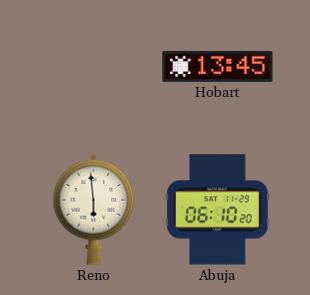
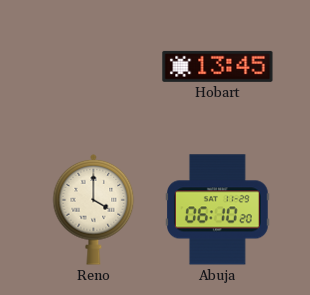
Reno: 5:59 -> 4:00 (94, 209)
